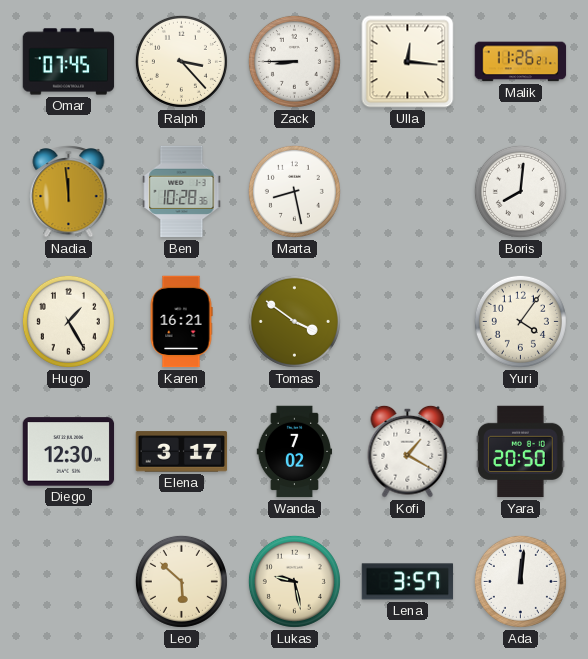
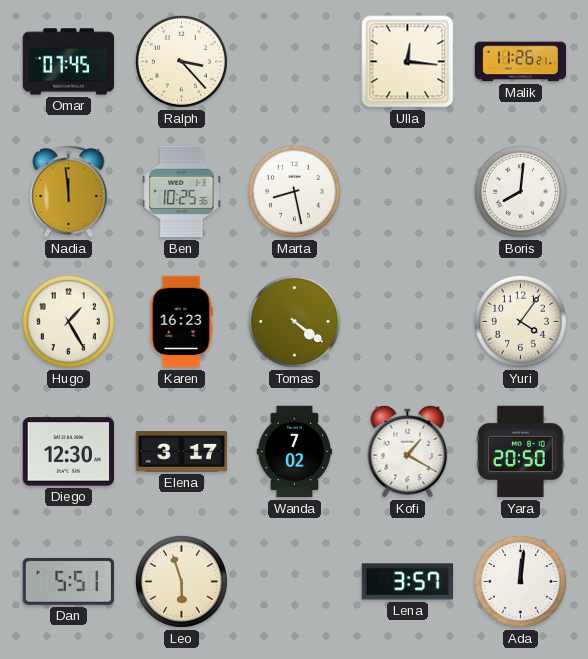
Zack: 8:45 -> none (294, 61)
Ben: 10:28 -> 10:25 (182, 192)
Karen: 16:21 -> 16:23 (181, 322)
Tomas: 3:51 -> 4:21 (294, 321)
Dan: none -> 5:51 (69, 581)
Leo: 5:52 -> 5:57 (181, 581)
Lukas: 9:28 -> none (294, 581)
